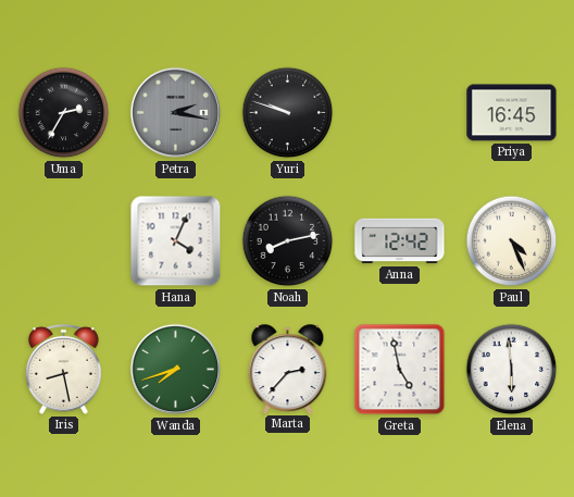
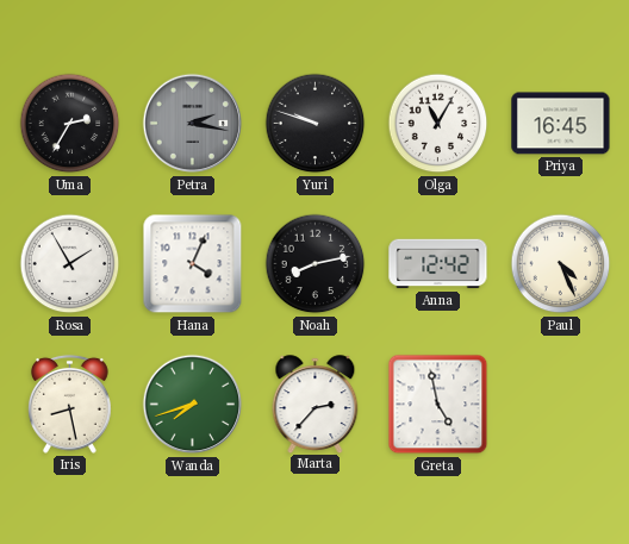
Olga: none -> 11:05 (438, 124)
Rosa: none -> 1:55 (70, 264)
Elena: 5:59 -> none (512, 370)
